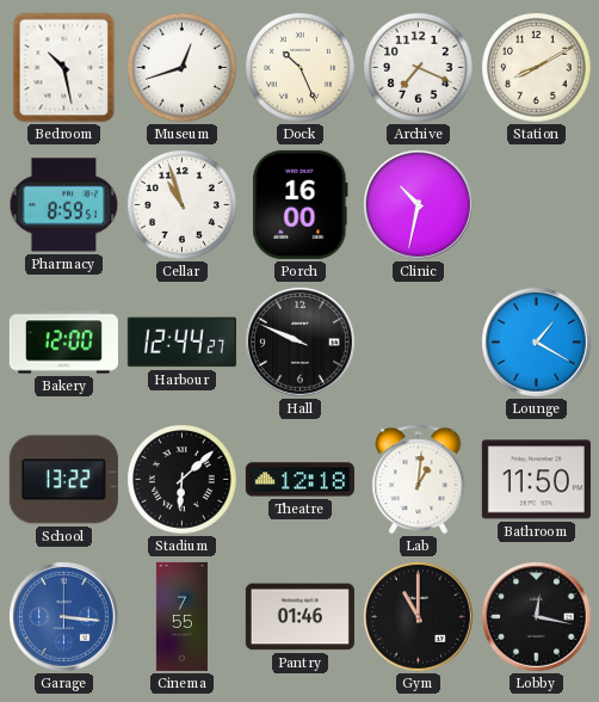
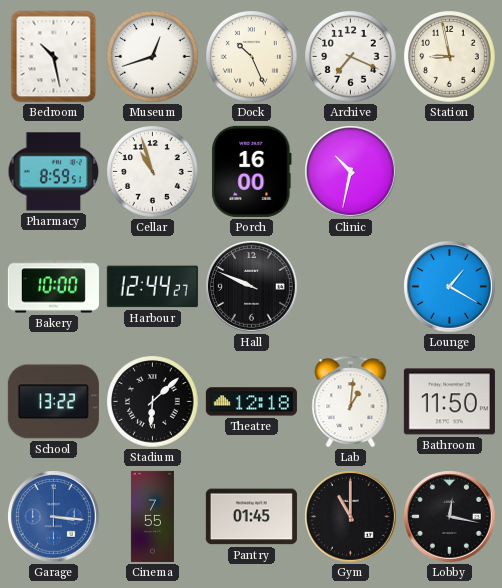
Station: 8:10 -> 8:58 (450, 57)
Bakery: 12:00 -> 10:00 (53, 287)
Pantry: 01:46 -> 01:45 (251, 517)
